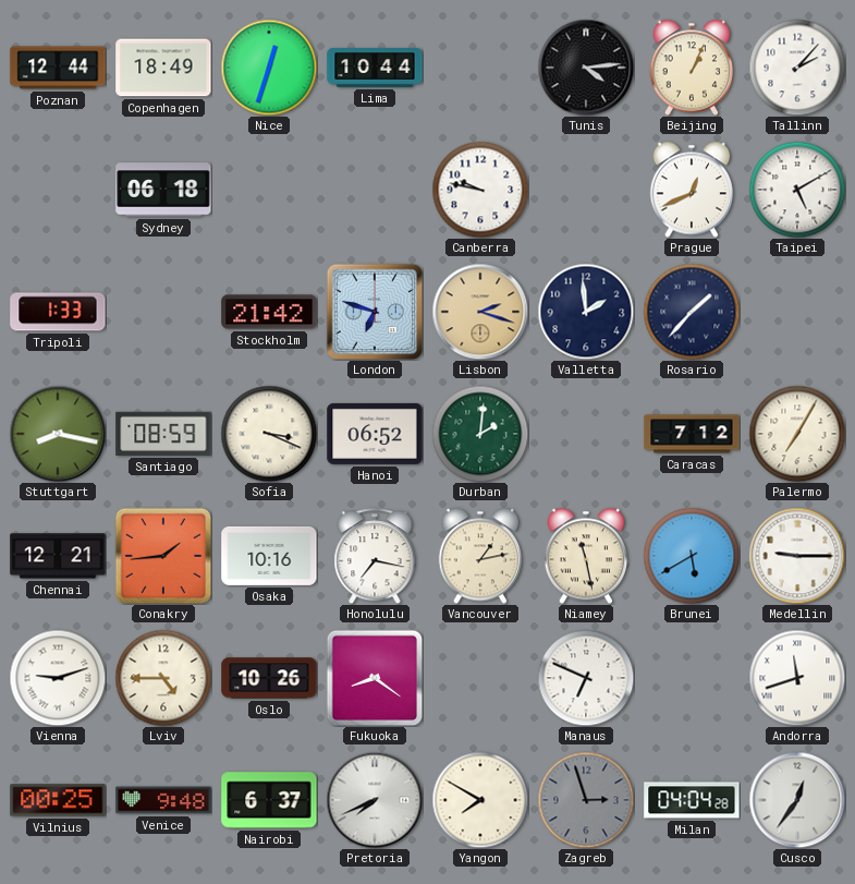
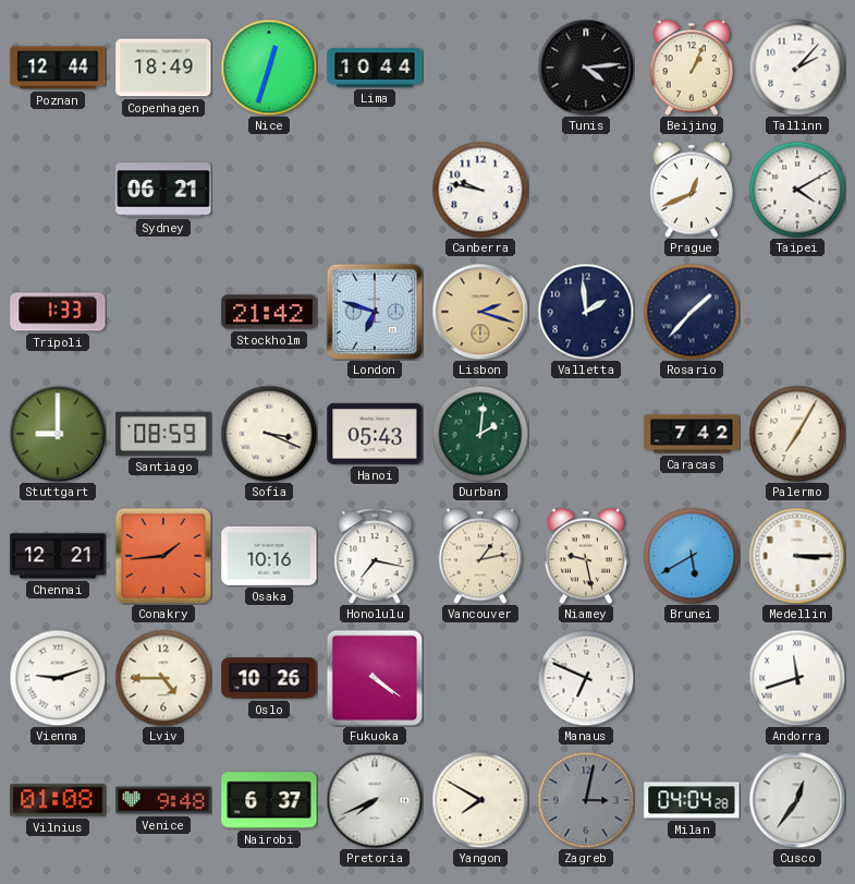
Sydney: 06:18 -> 06:21 (163, 190)
Taipei: 5:10 -> 4:10 (797, 190)
Stuttgart: 8:17 -> 9:00 (58, 434)
Hanoi: 06:52 -> 05:43 (375, 434)
Caracas: 7:12 -> 7:42 (692, 434)
Niamey: 11:28 -> 9:28 (586, 556)
Medellin: 9:15 -> 3:15 (797, 556)
Fukuoka: 8:21 -> 4:21 (375, 678)
Vilnius: 00:25 -> 01:08 (58, 800)
Zagreb: 2:57 -> 3:02 (586, 800)
